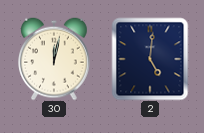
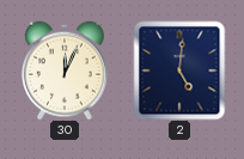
30: 12:02 -> 12:04 (66, 71)
